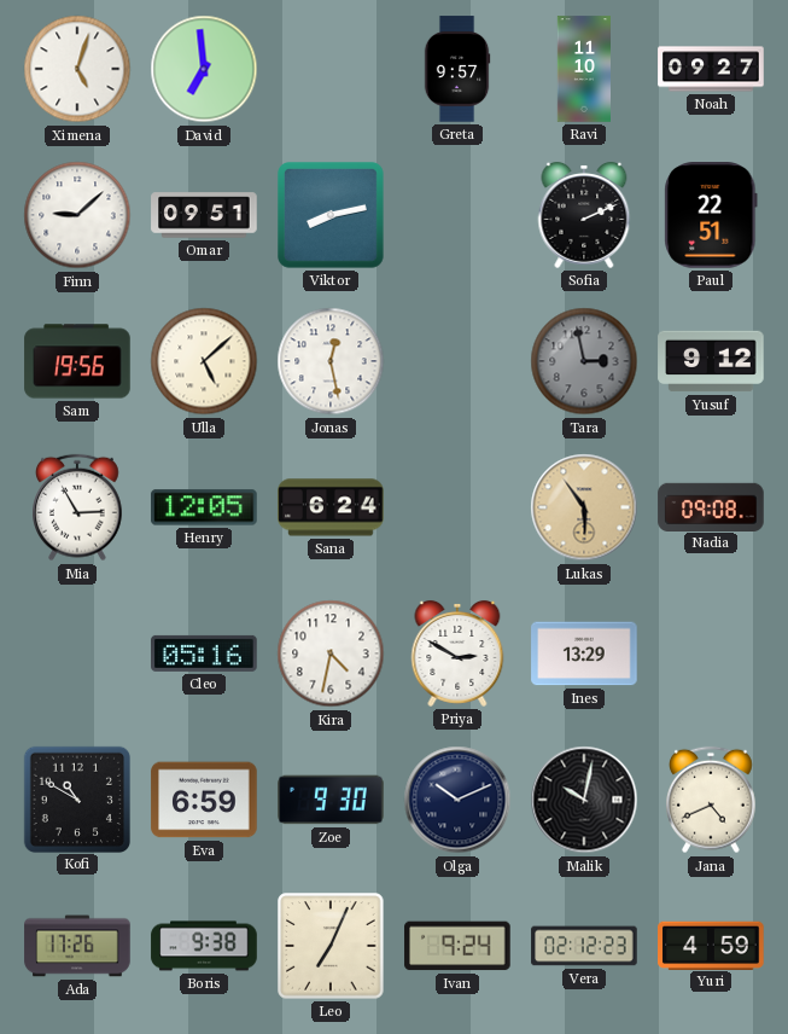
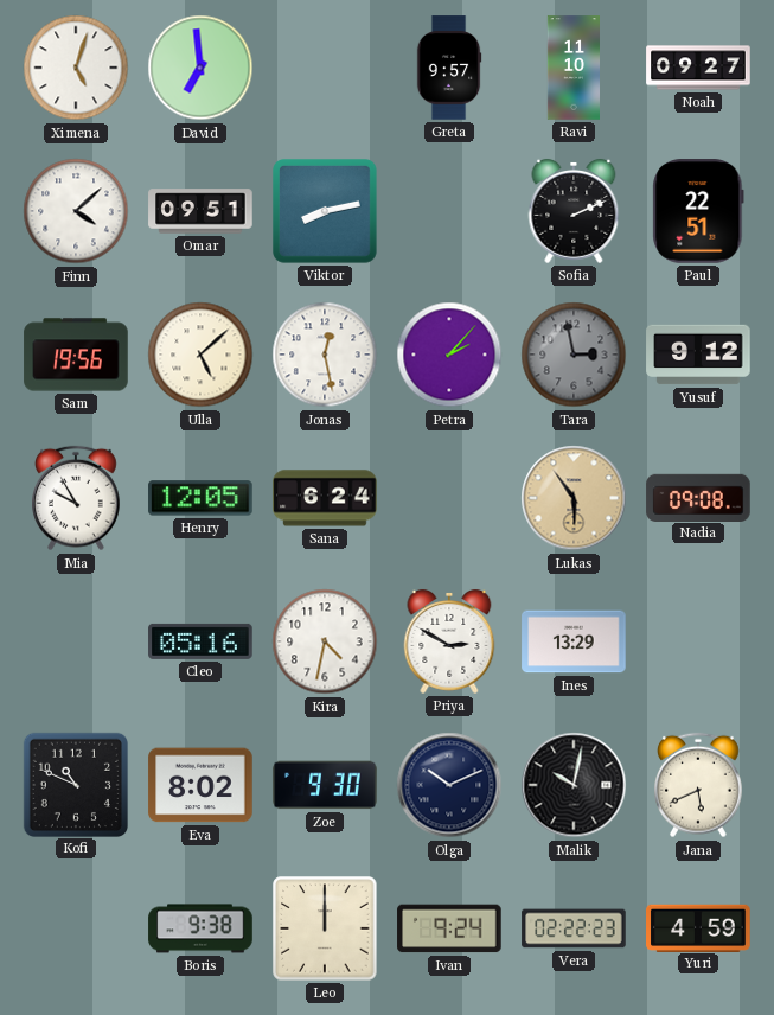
Finn: 9:08 -> 4:08 (76, 211)
Petra: none -> 2:07 (449, 355)
Mia: 2:55 -> 9:55 (77, 498)
Kofi: 10:50 -> 10:49 (75, 784)
Eva: 6:59 -> 8:02 (200, 785)
Jana: 4:41 -> 5:41 (699, 785)
Ada: 17:26 -> none (77, 946)
Leo: 7:04 -> 12:00 (325, 928)
Vera: 02:12 -> 02:22 (574, 928)
